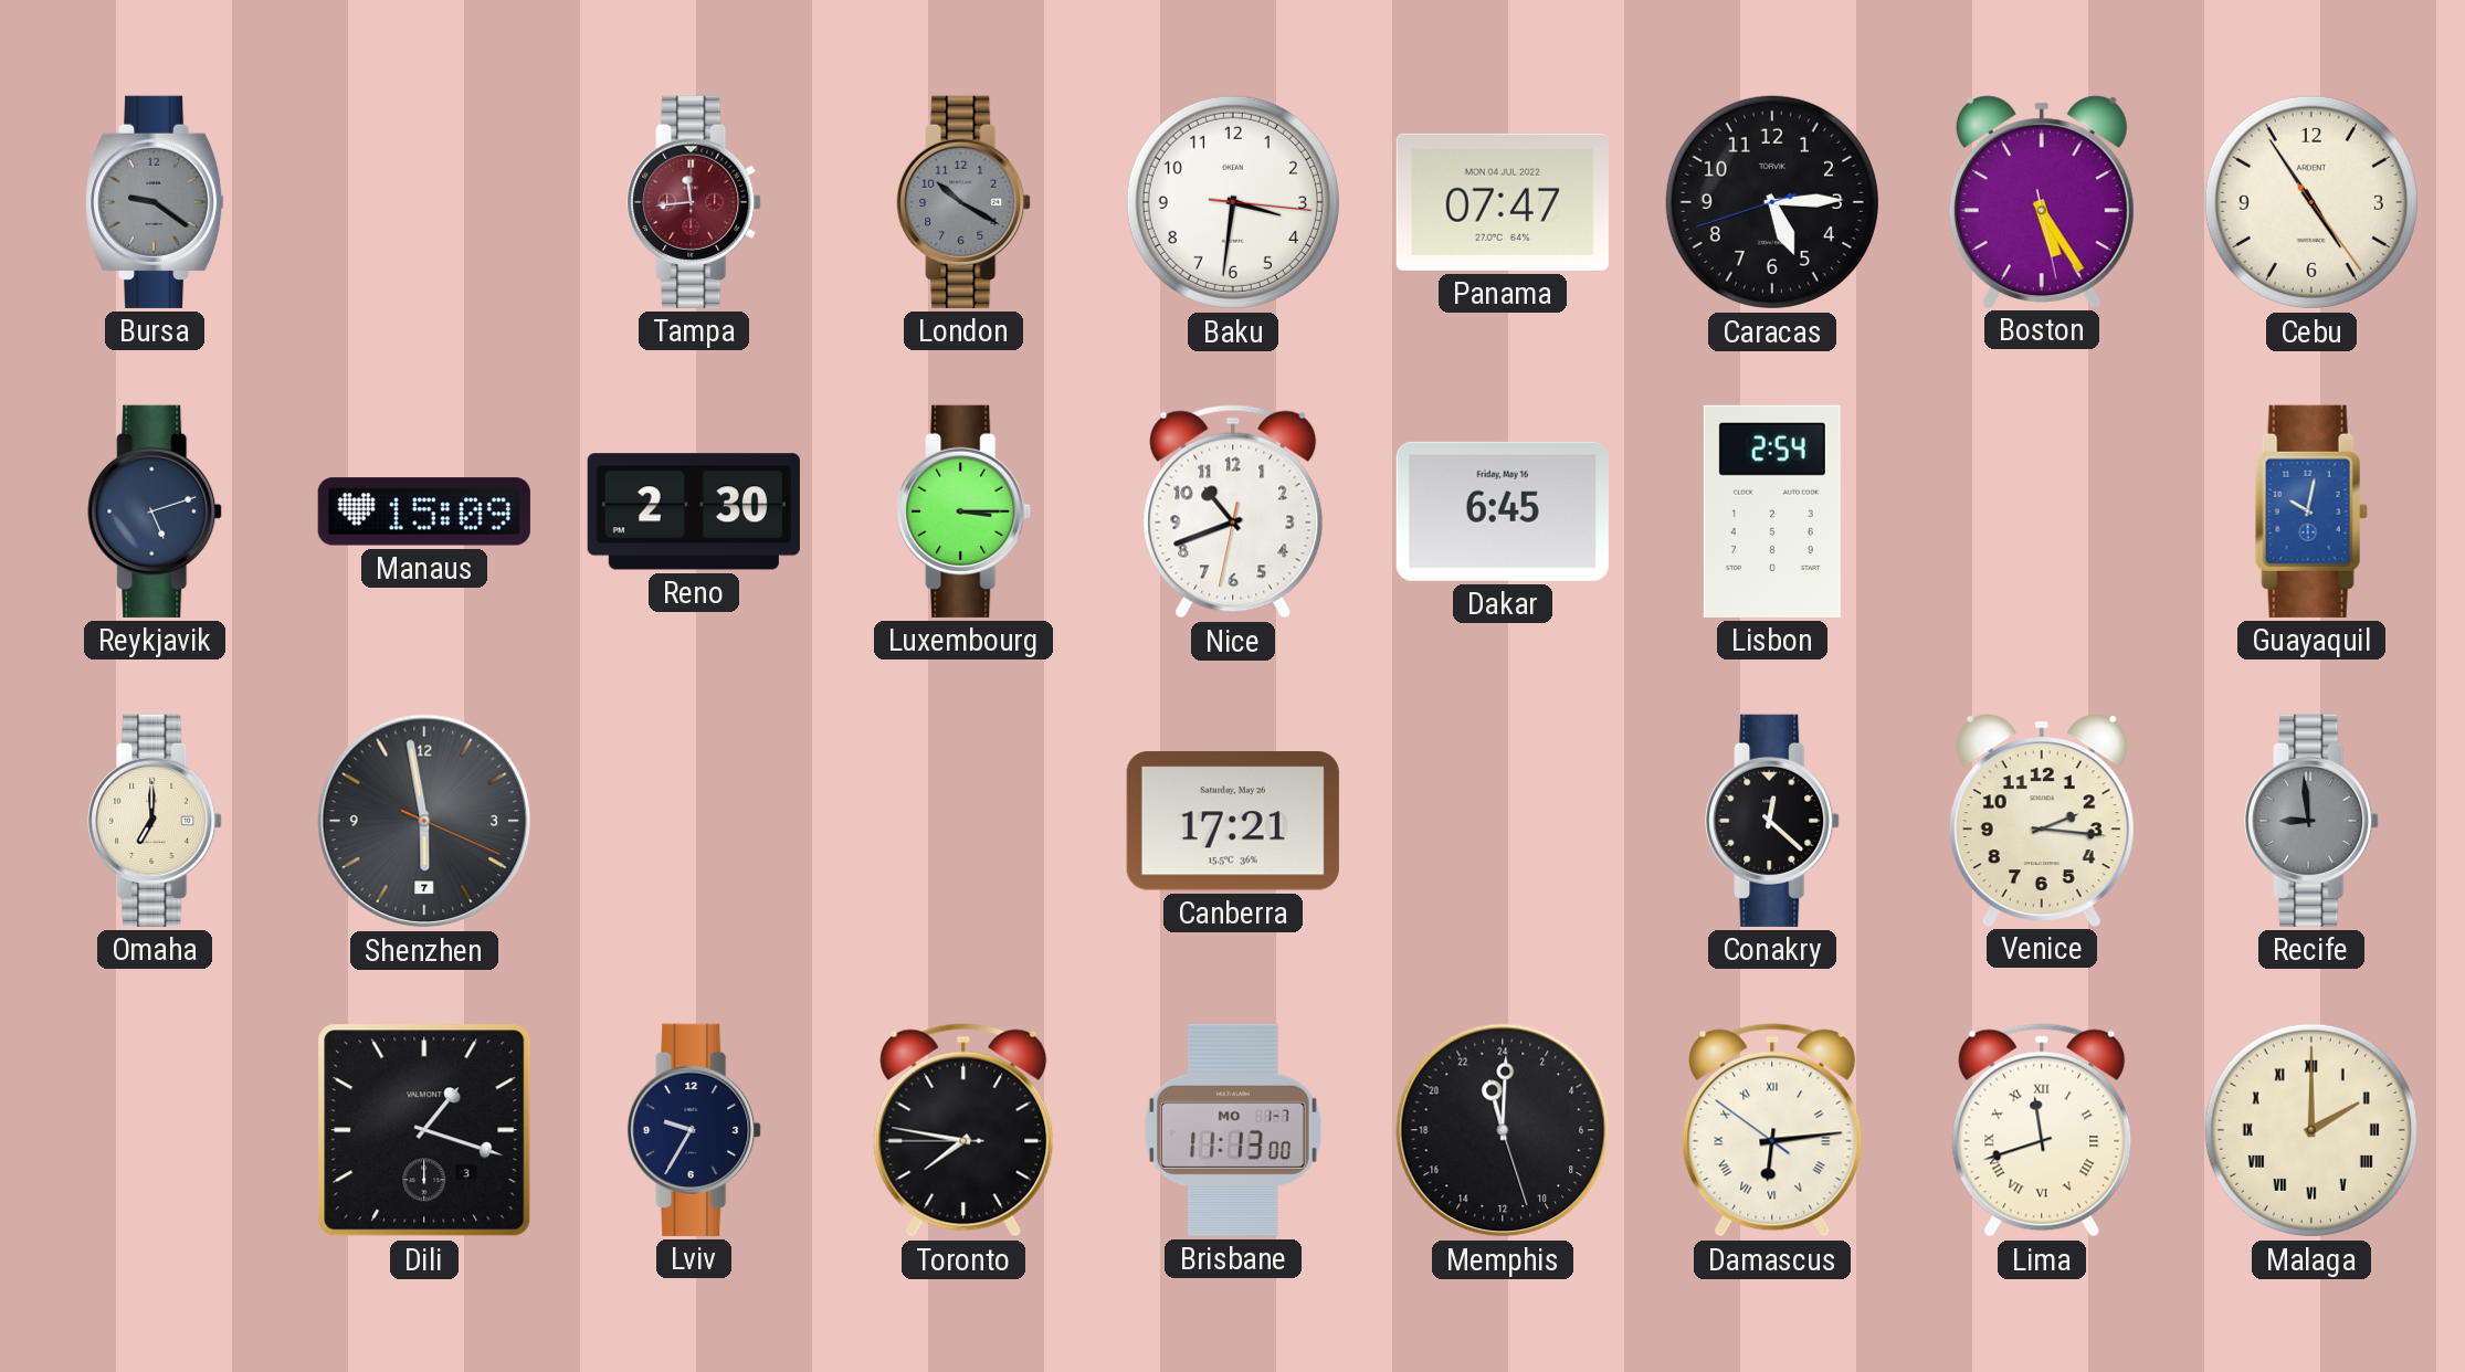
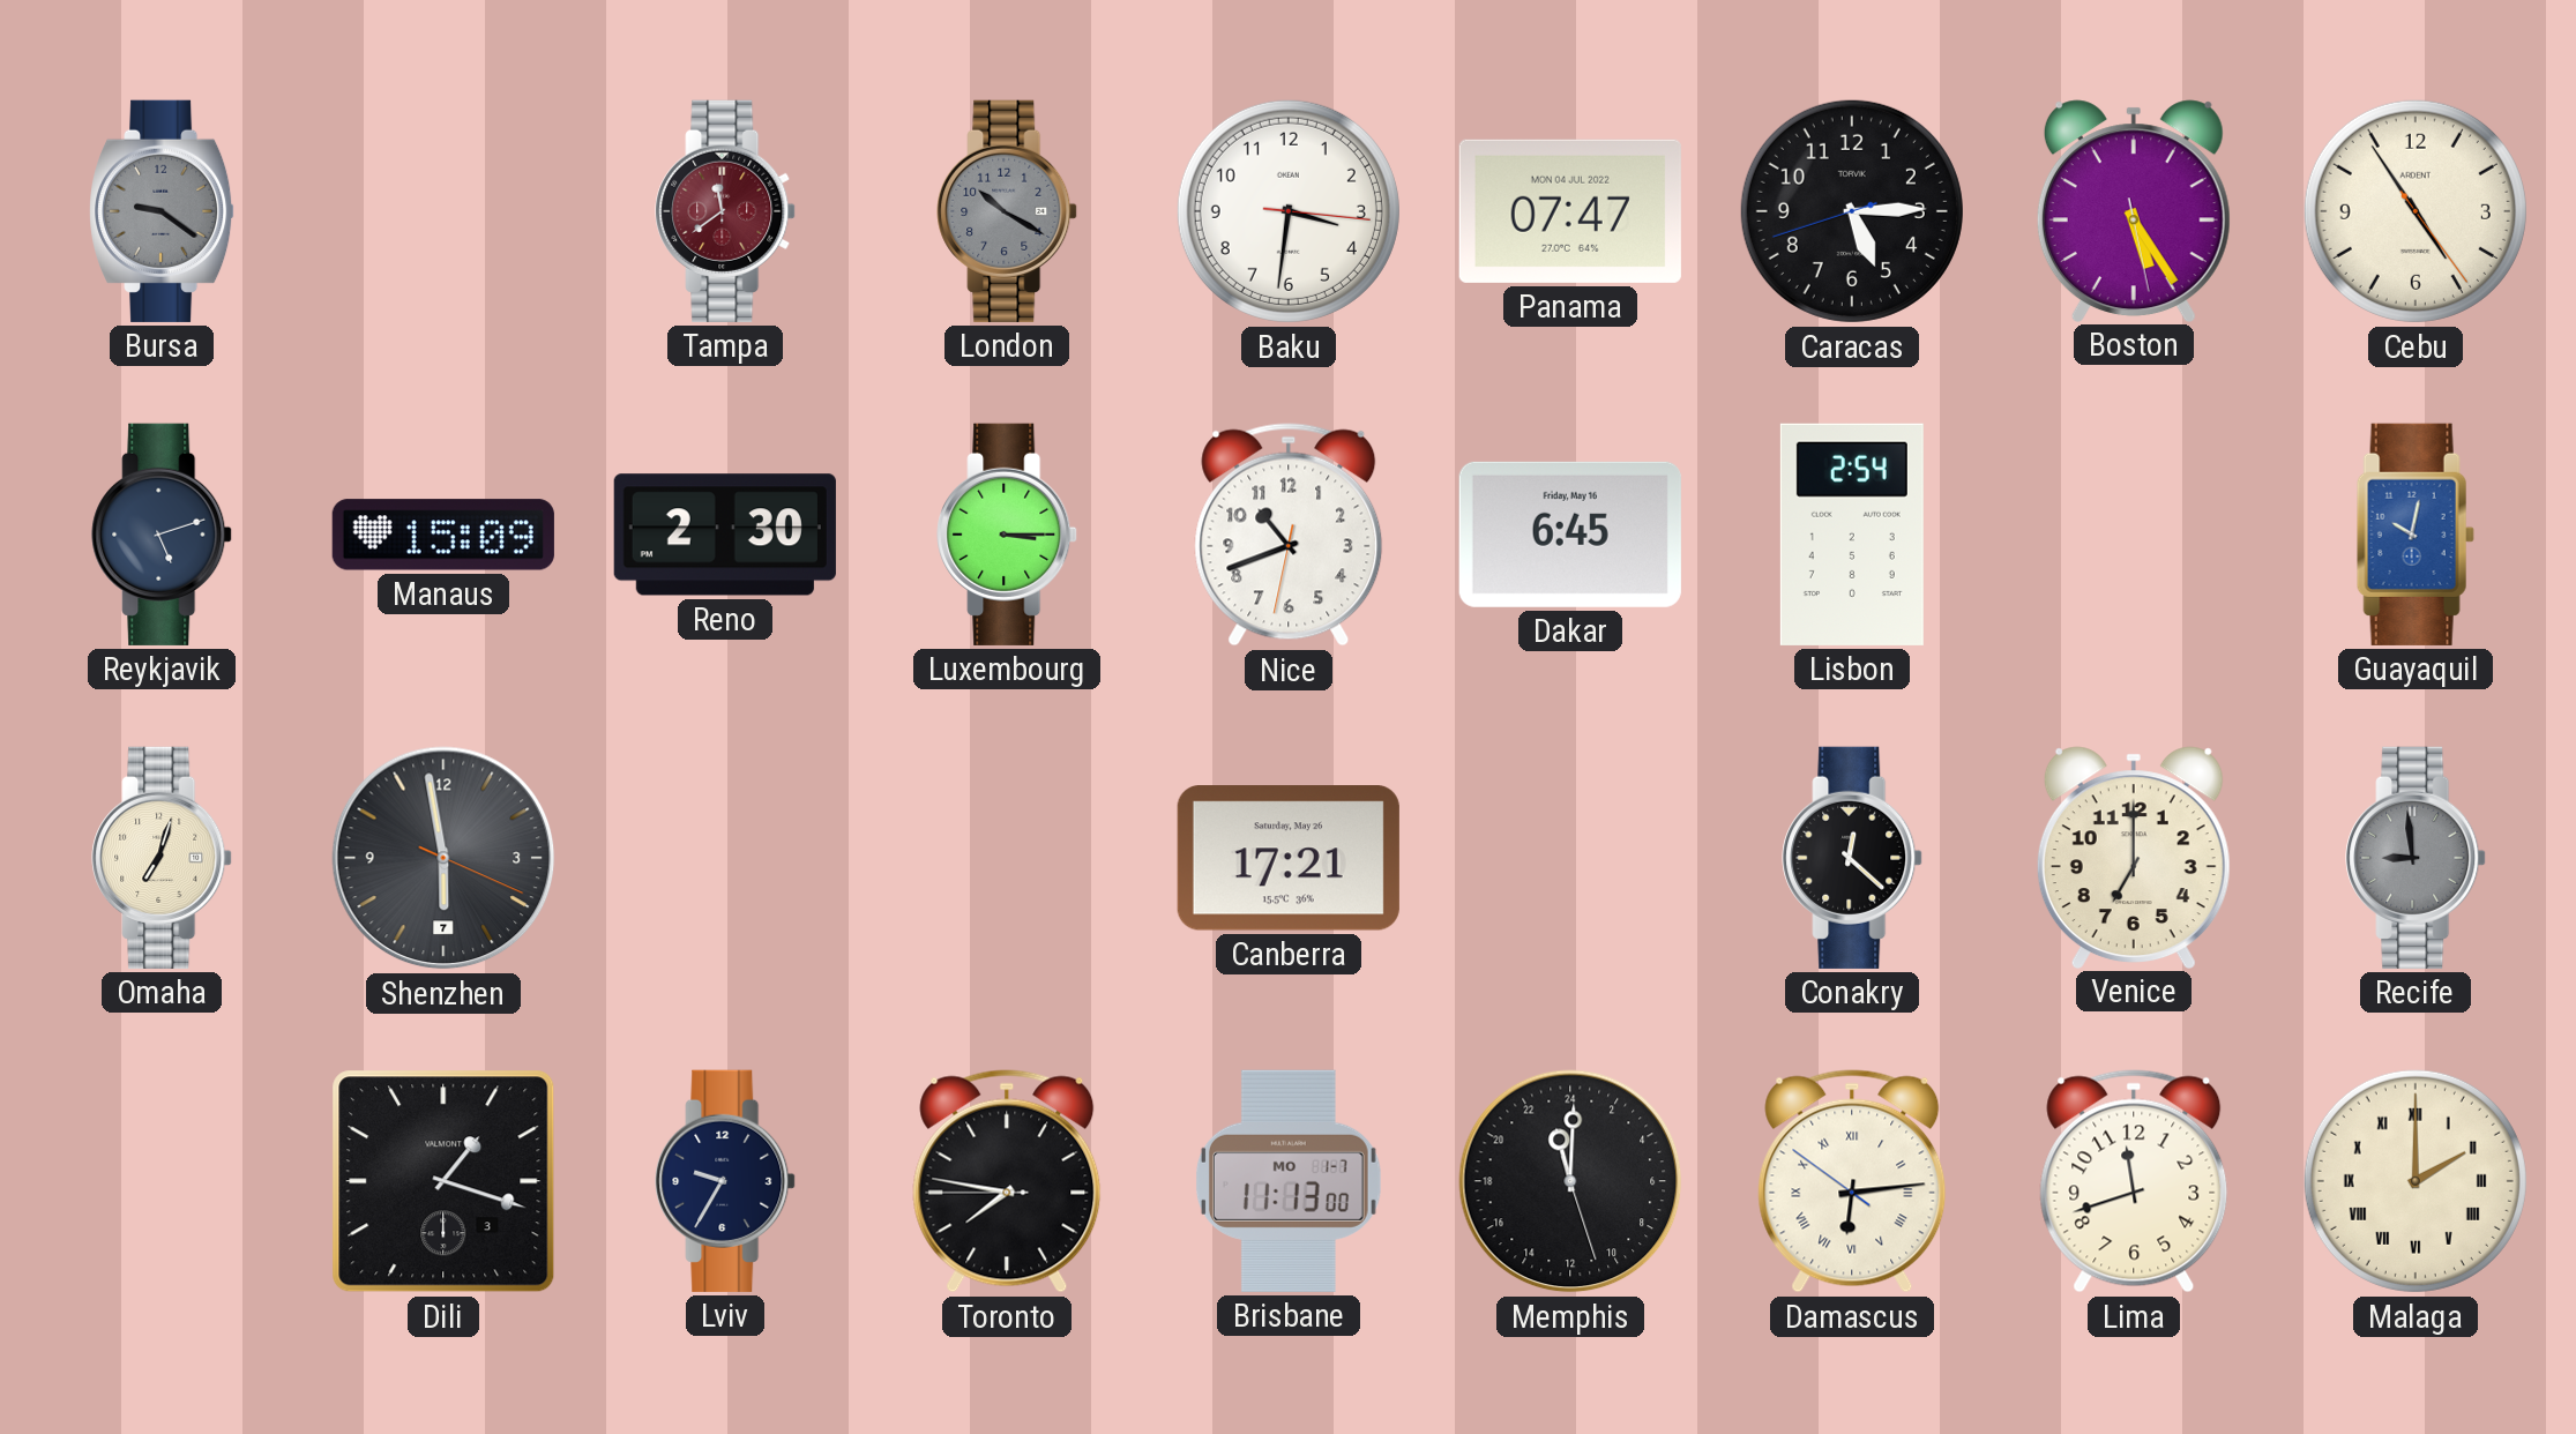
Tampa: 11:44 -> 11:39 (725, 211)
Omaha: 7:00 -> 7:03 (162, 858)
Venice: 2:16 -> 7:00 (2134, 857)
Lima numerals: Roman -> Arabic (2134, 1181)
